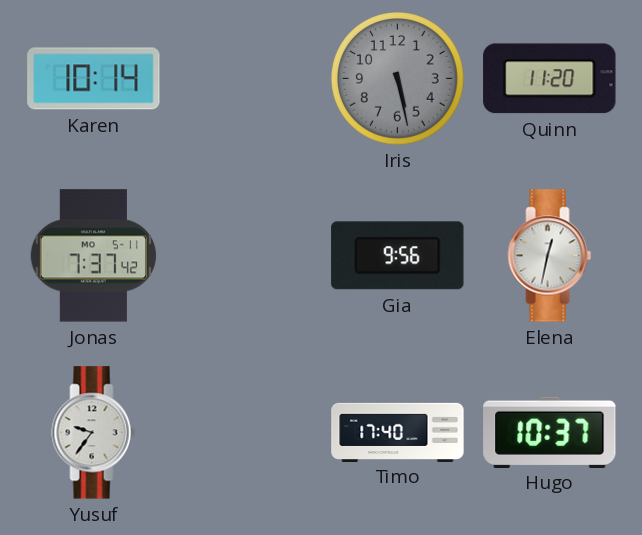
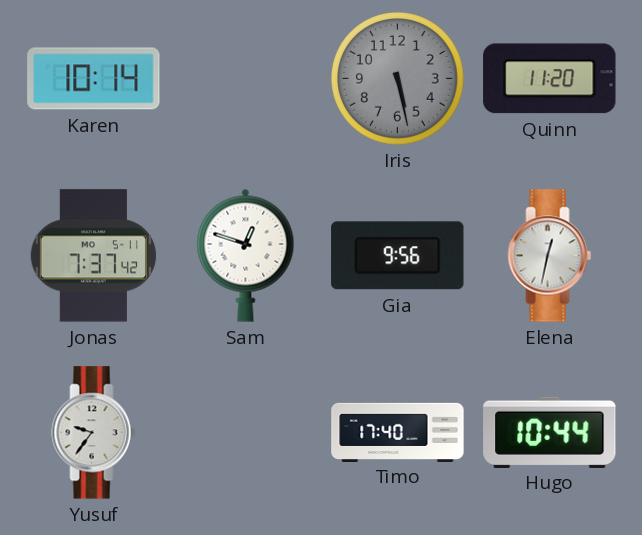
Sam: none -> 12:48 (246, 255)
Hugo: 10:37 -> 10:44 (550, 432)
